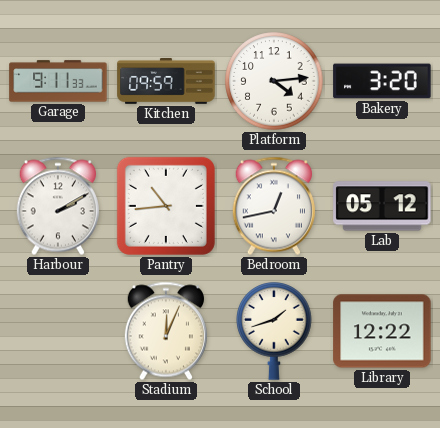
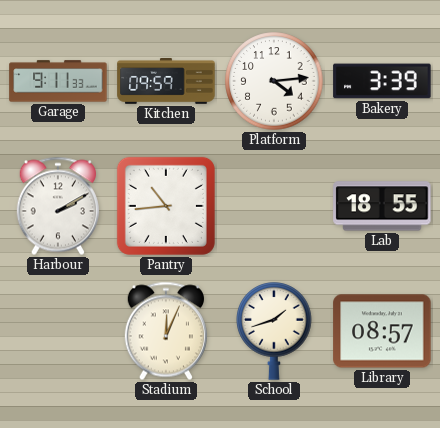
Bakery: 3:20 -> 3:39 (382, 81)
Bedroom: 12:43 -> none (274, 206)
Lab: 05:12 -> 18:55 (382, 206)
Library: 12:22 -> 08:57 (382, 331)
